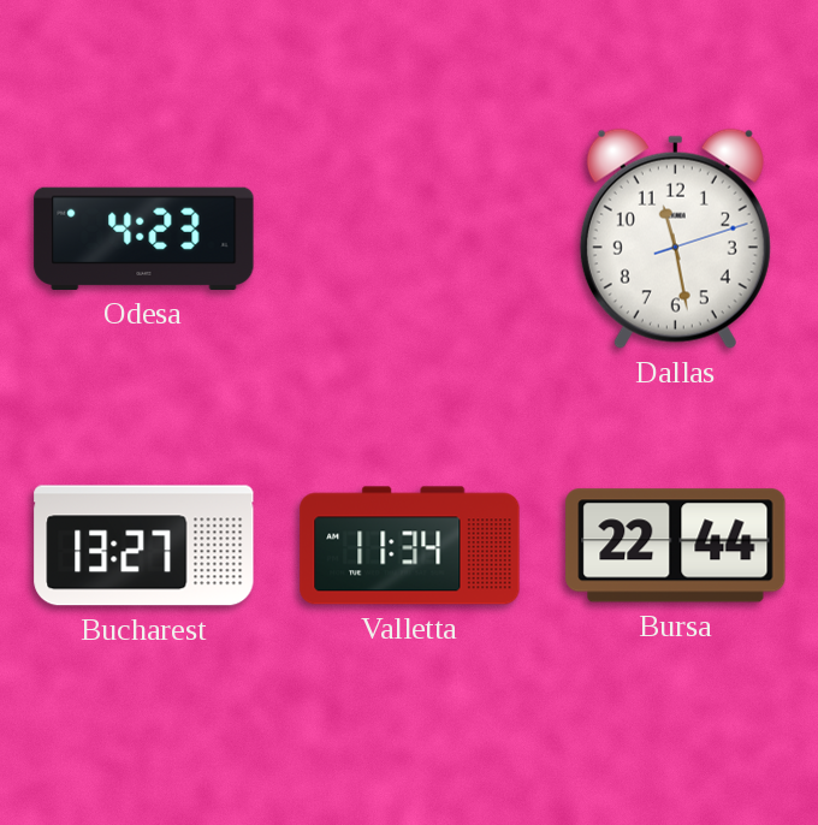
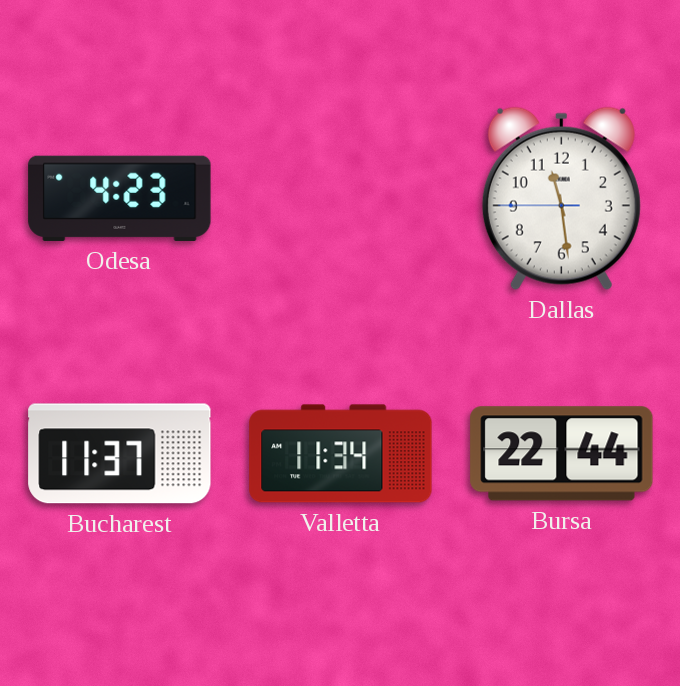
Dallas: 11:28:12 -> 11:28:45 (561, 198)
Bucharest: 13:27 -> 11:37 (120, 454)
